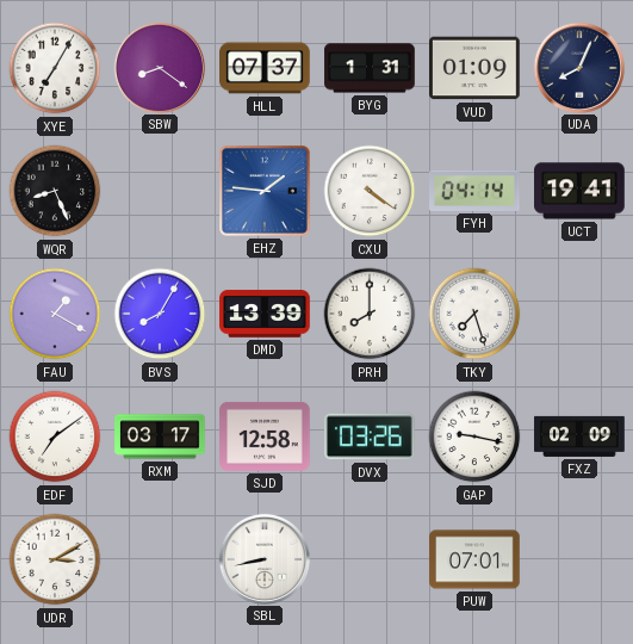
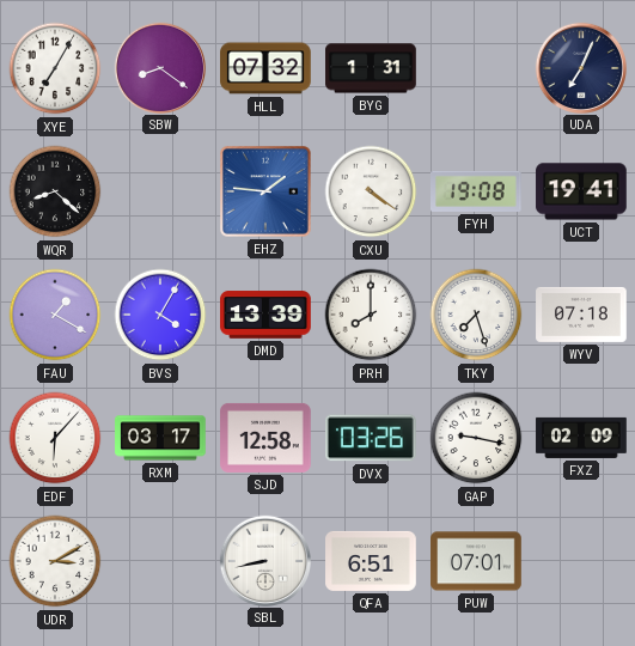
HLL: 07:37 -> 07:32 (265, 68)
VUD: 01:09 -> none (474, 68)
UDA: 8:04 -> 7:04 (580, 67)
WQR: 8:26 -> 8:22 (55, 191)
FYH: 04:14 -> 19:08 (477, 191)
BVS: 8:05 -> 4:05 (160, 315)
WYV: none -> 07:18 (581, 315)
EDF: 7:09 -> 6:07 (55, 438)
QFA: none -> 6:51 (371, 561)
